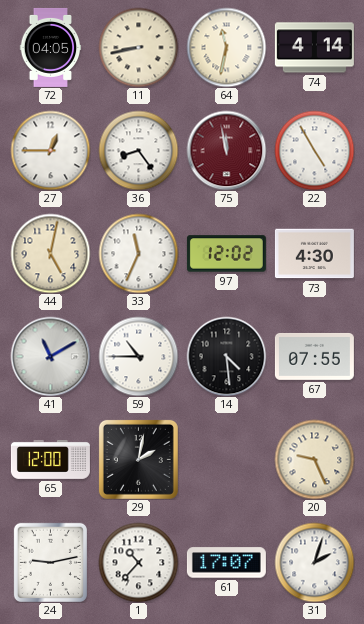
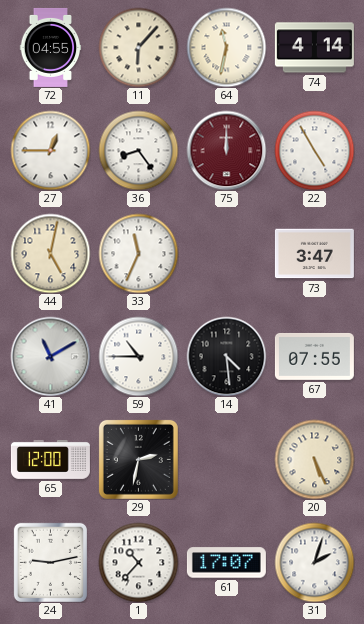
72: 04:05 -> 04:55 (51, 47)
11: 8:43 -> 6:07 (138, 47)
75: 11:58 -> 12:00 (226, 150)
97: 12:02 -> none (226, 254)
73: 4:30 -> 3:47 (314, 254)
29: 2:02 -> 2:32 (138, 459)
20: 9:26 -> 5:26 (314, 459)
